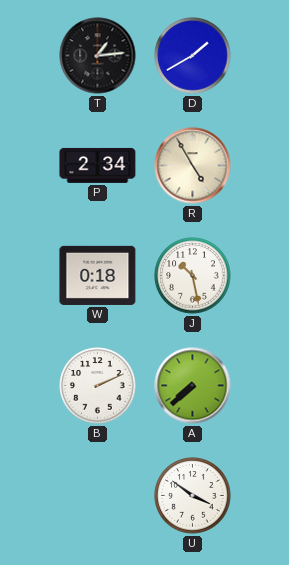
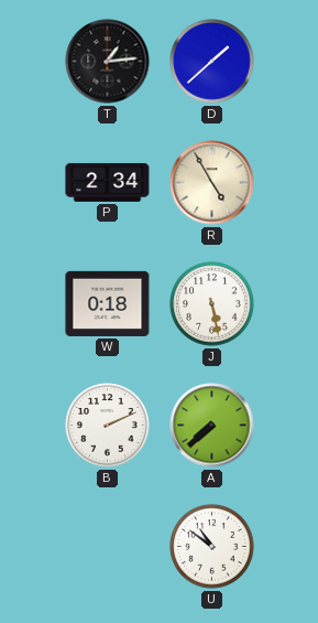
D: 1:40 -> 1:38 (212, 62)
J: 10:28 -> 5:28 (212, 304)
U: 3:51 -> 10:51 (212, 547)
